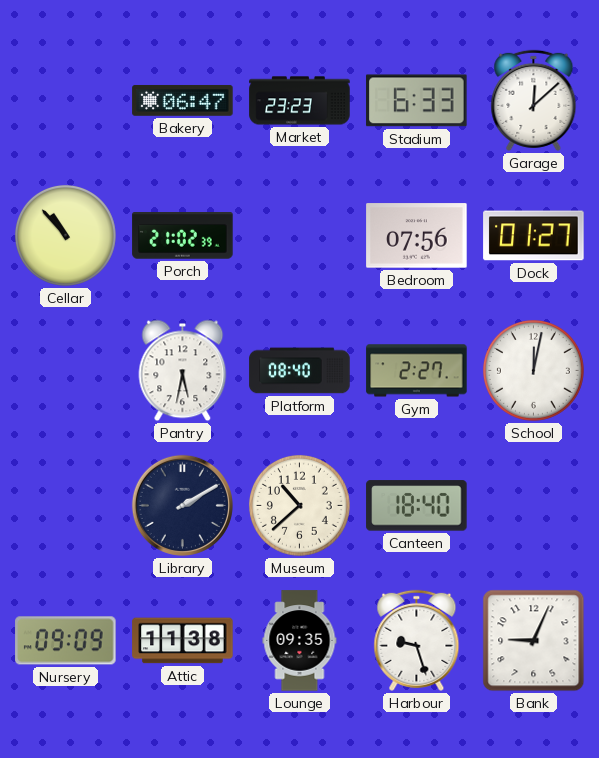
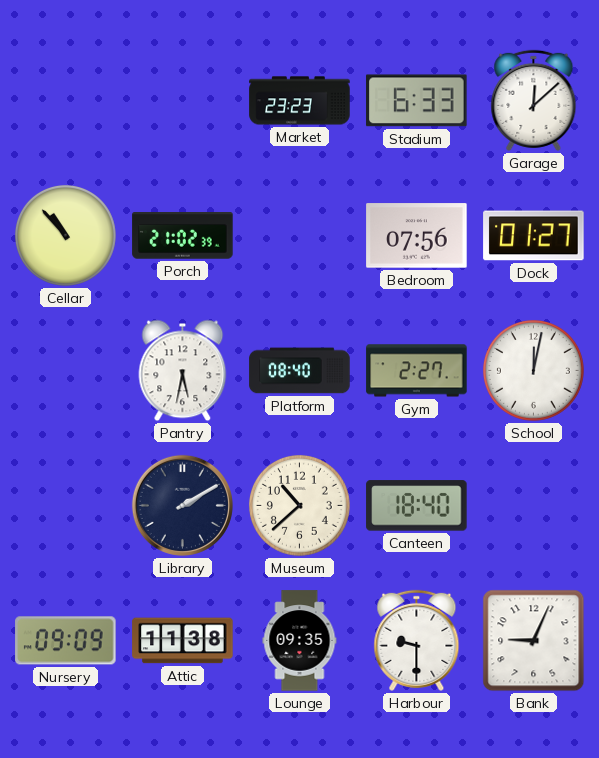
Bakery: 06:47 -> none (183, 101)
Harbour: 9:27 -> 9:30 (417, 640)
